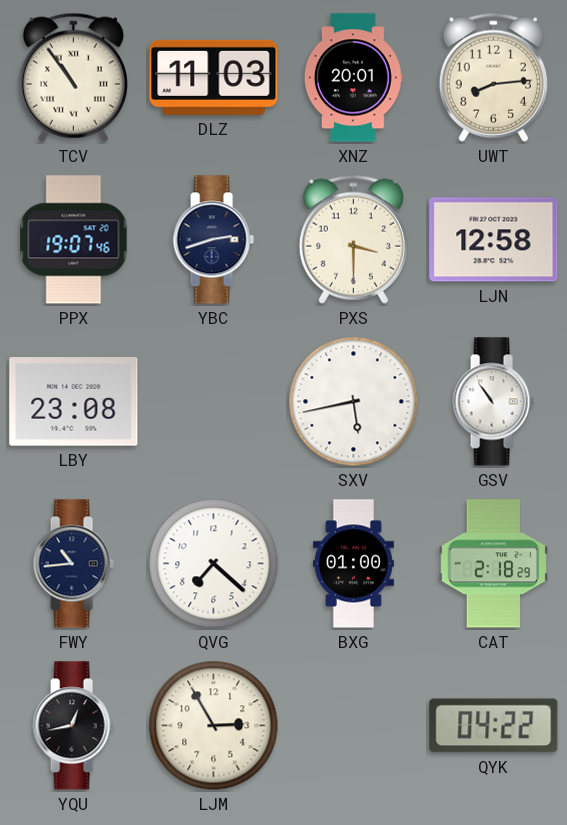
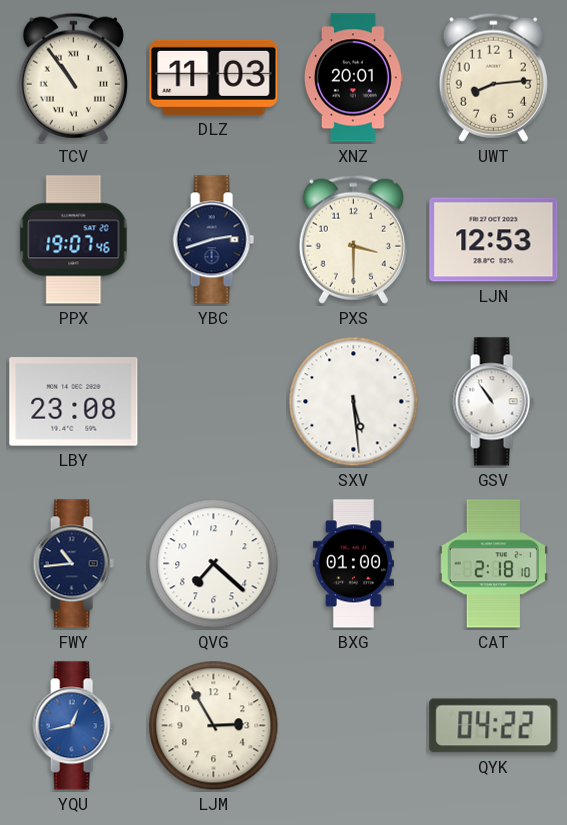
LJN: 12:58 -> 12:53 (494, 240)
SXV: 5:43 -> 5:29 (354, 402)
CAT: 2:18:29 -> 2:18:10 (494, 564)
YQU dial: black -> blue (73, 726)
